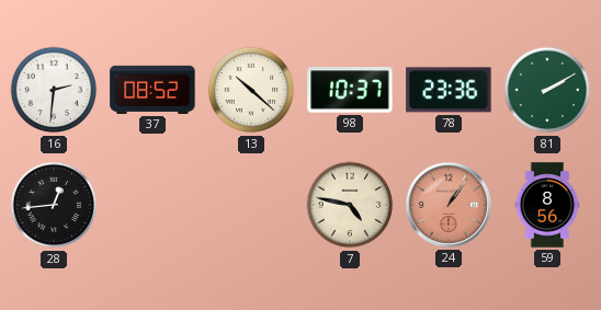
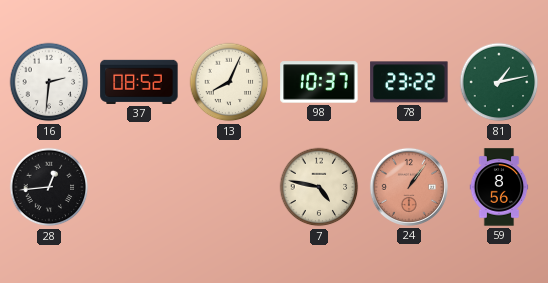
13: 10:22 -> 8:04 (229, 82)
78: 23:36 -> 23:22 (409, 82)
81: 2:10 -> 1:13 (499, 82)
